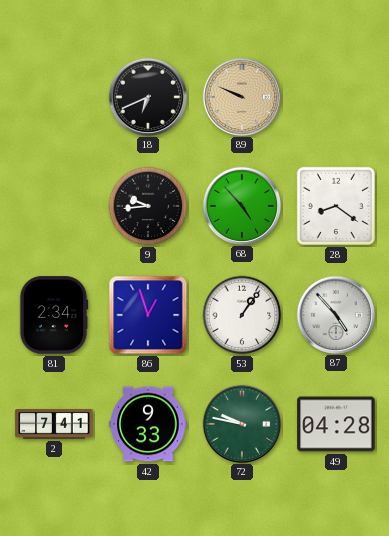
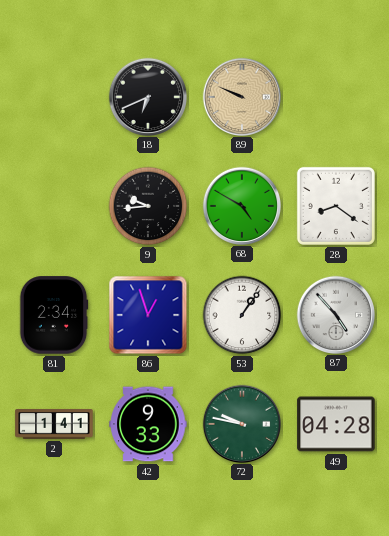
68: 4:53 -> 4:50 (241, 205)
2: 7:41 -> 1:41 (54, 425)
